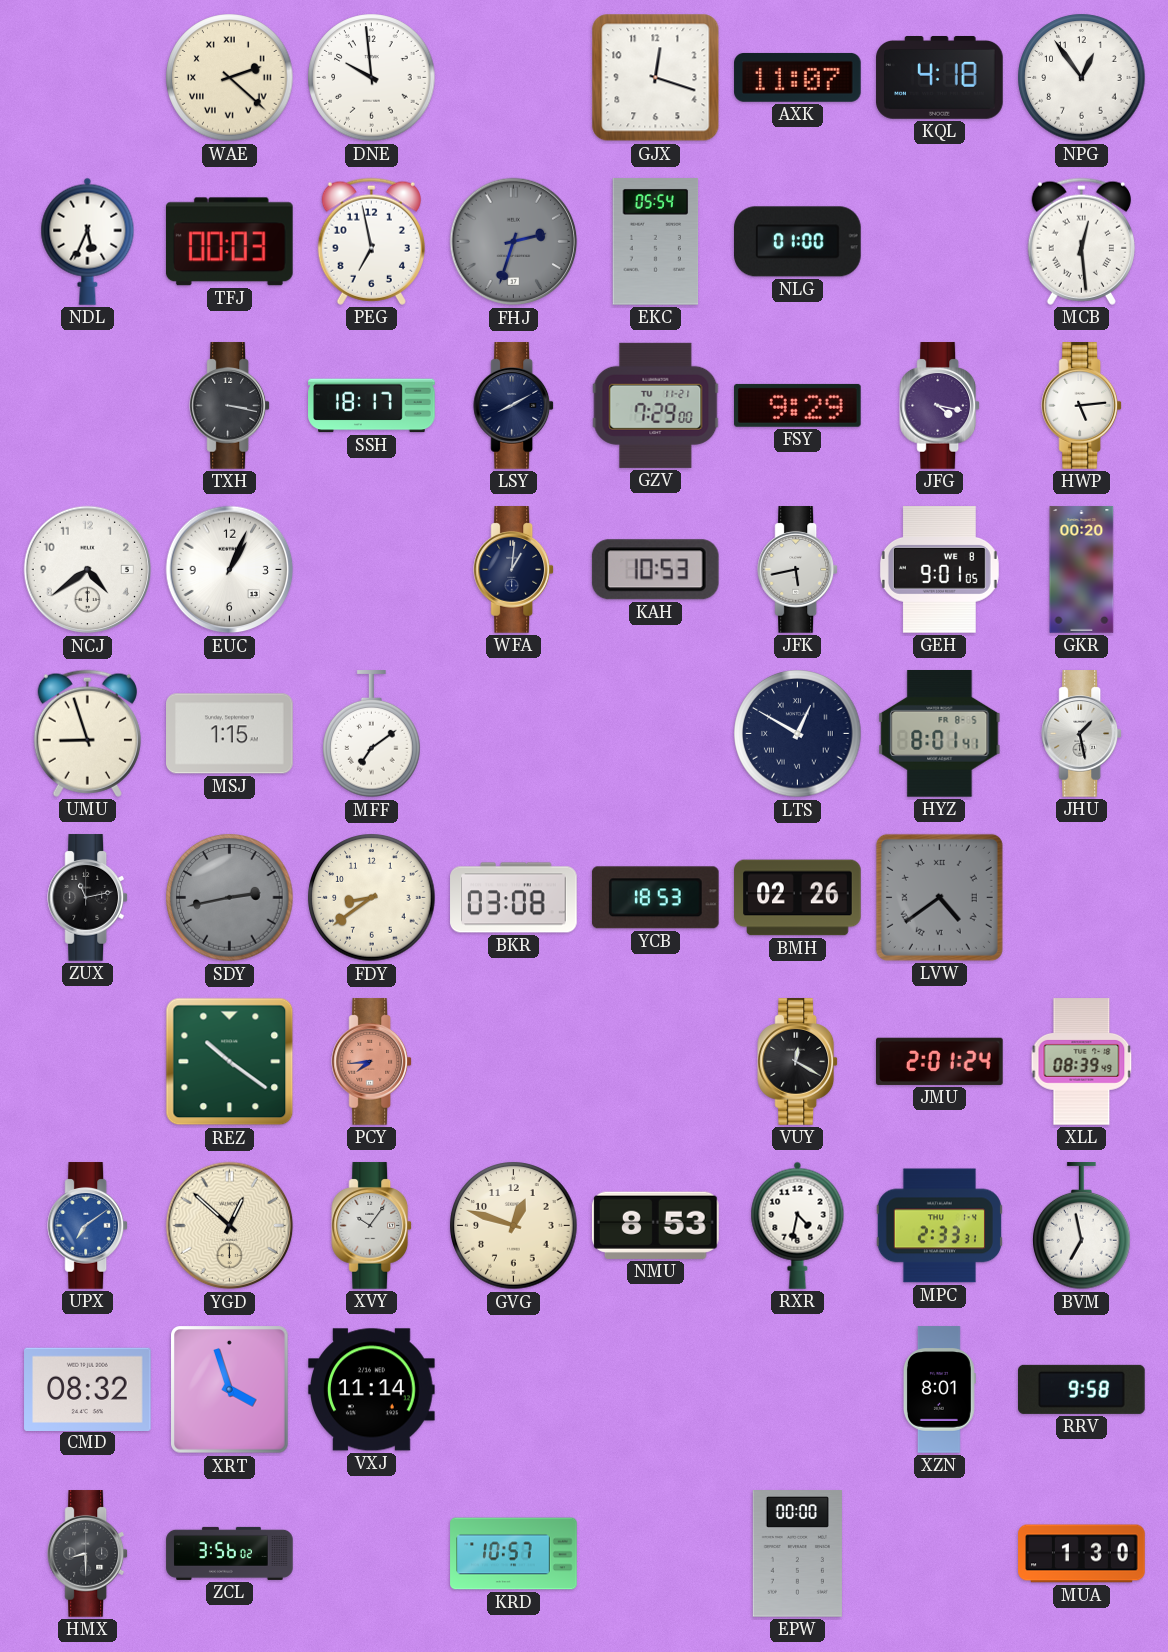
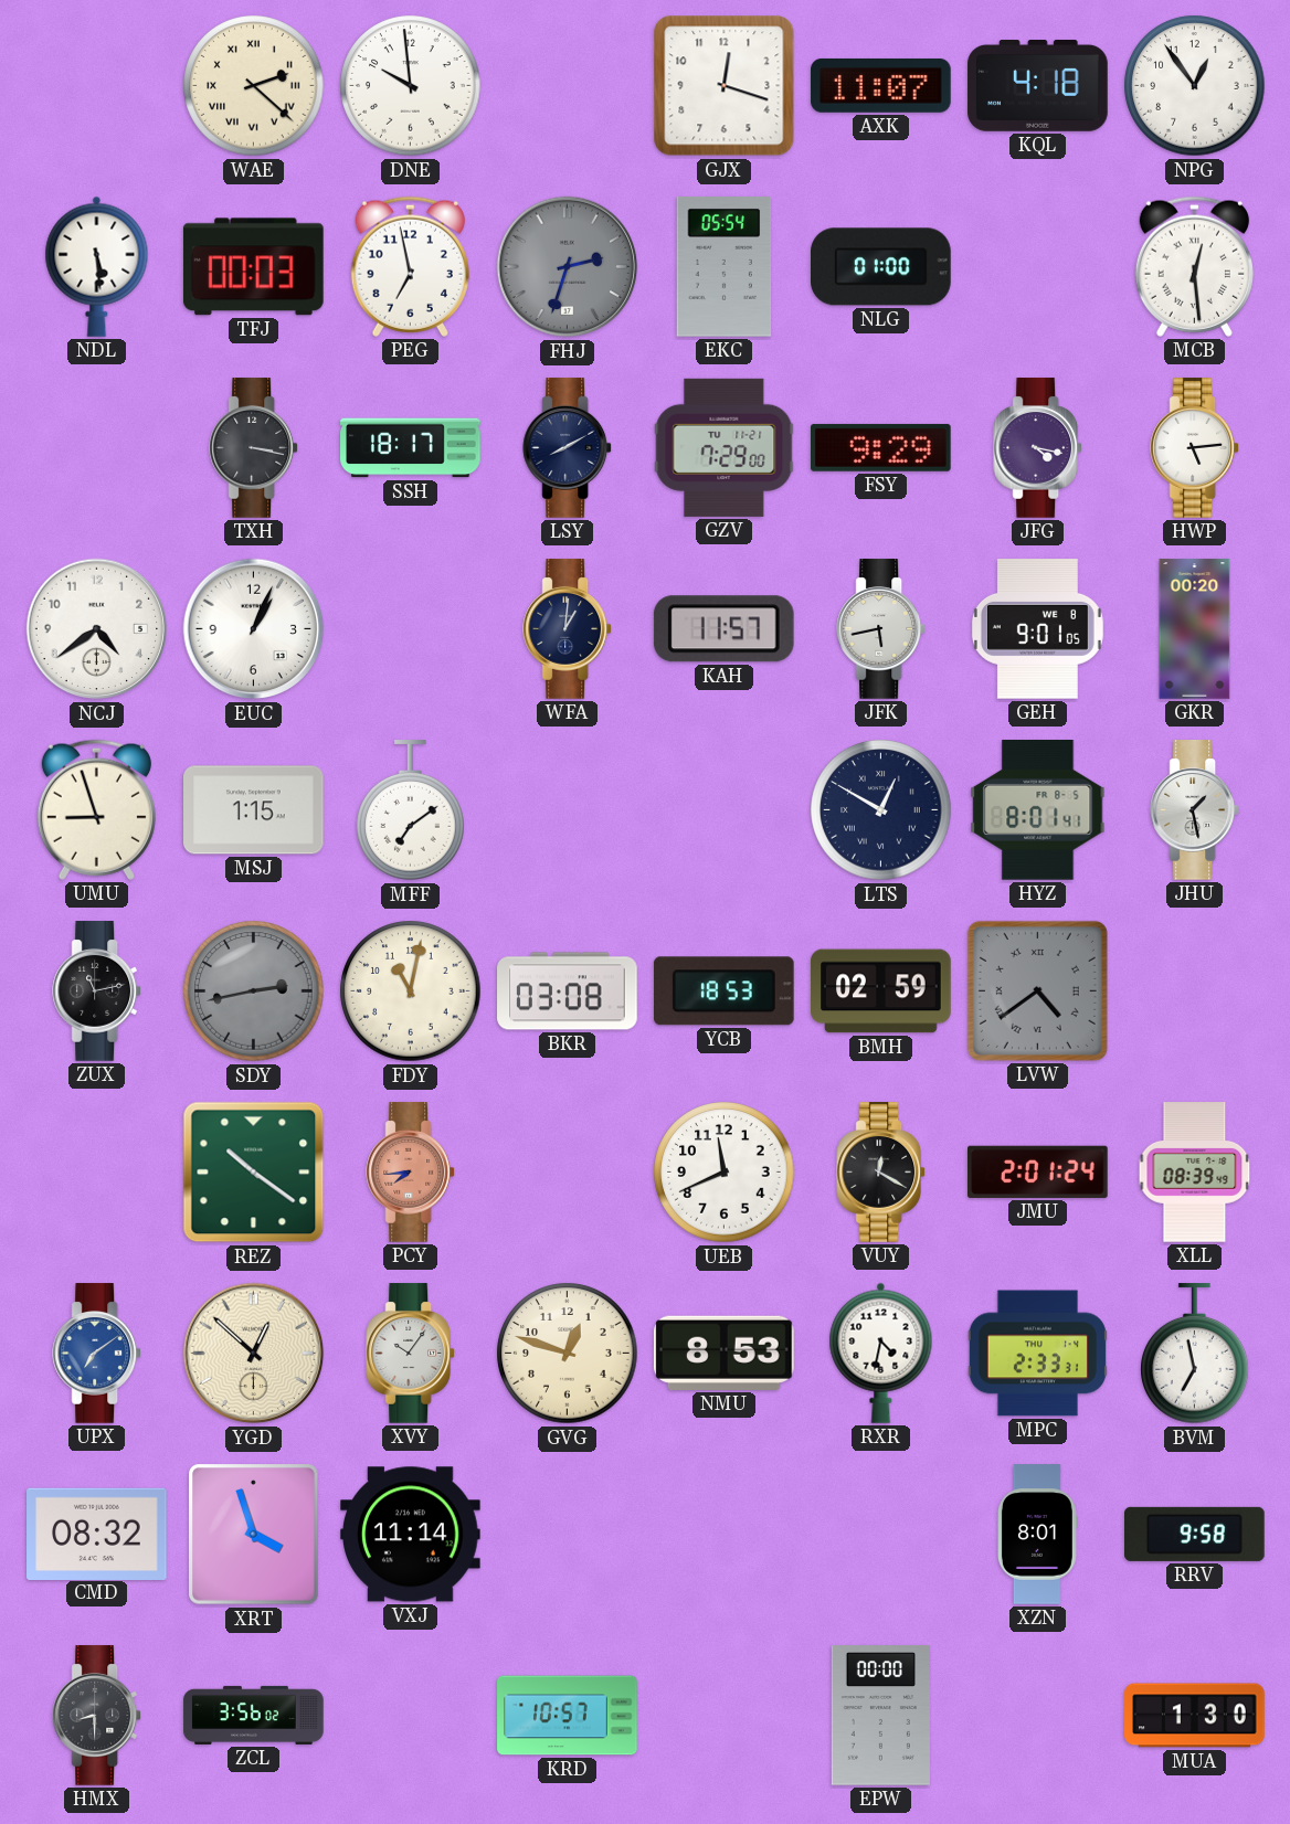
NDL: 5:34 -> 5:29 (97, 266)
KAH: 10:53 -> 11:57 (723, 629)
FDY: 8:39 -> 11:02 (411, 991)
BMH: 02:26 -> 02:59 (881, 991)
UEB: none -> 11:41 (725, 1173)
